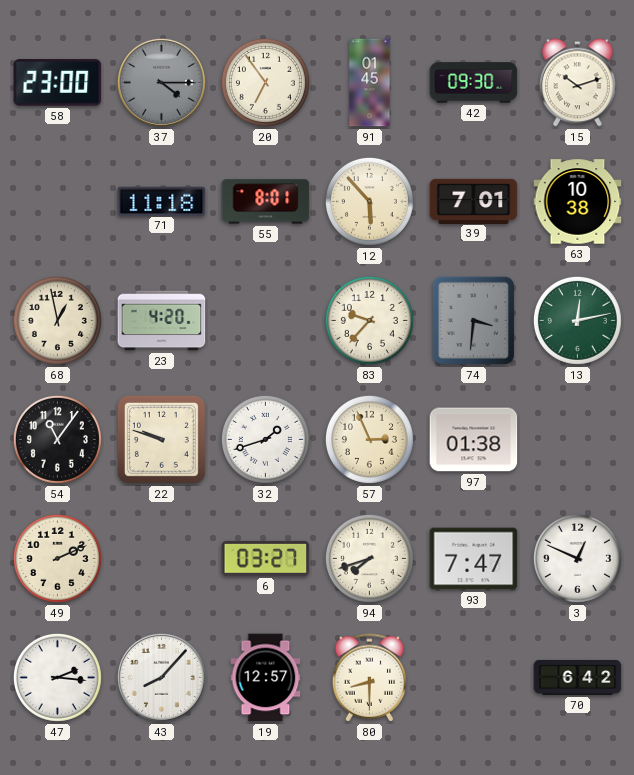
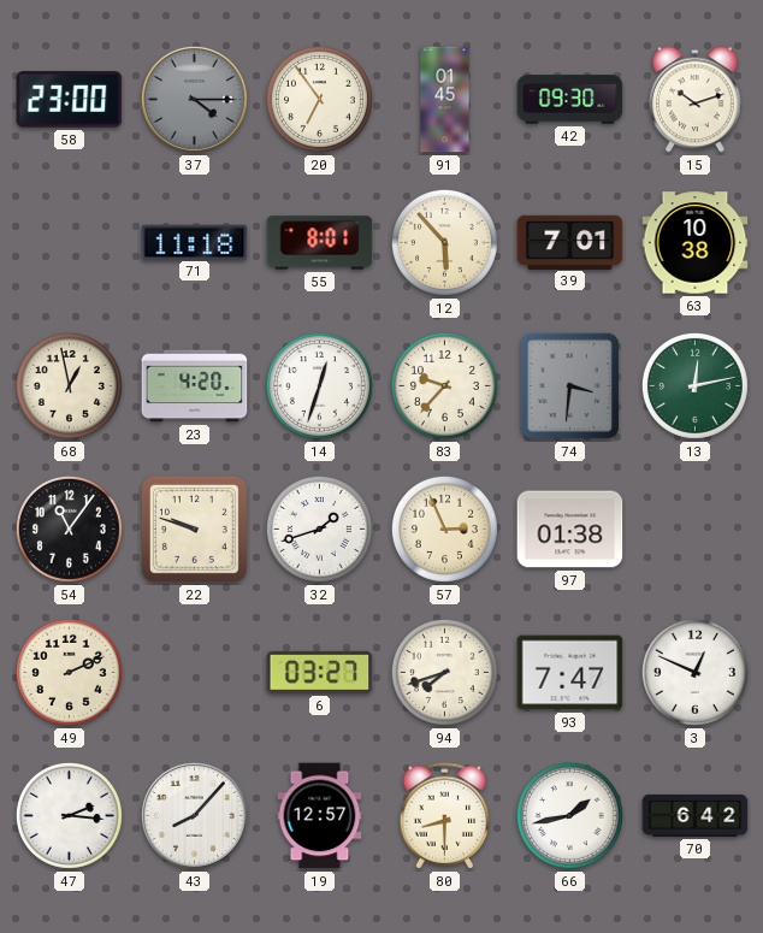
14: none -> 12:33 (319, 385)
66: none -> 1:43 (569, 815)
